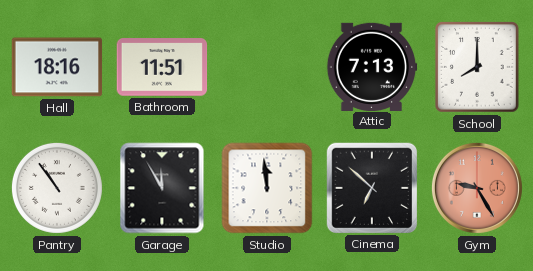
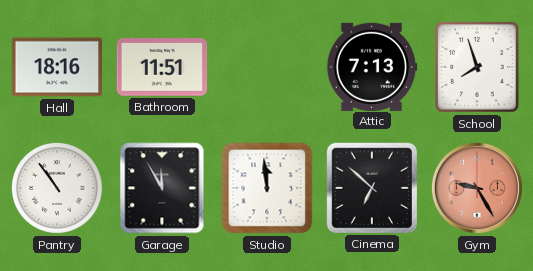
School: 8:00 -> 7:57 (478, 67)
